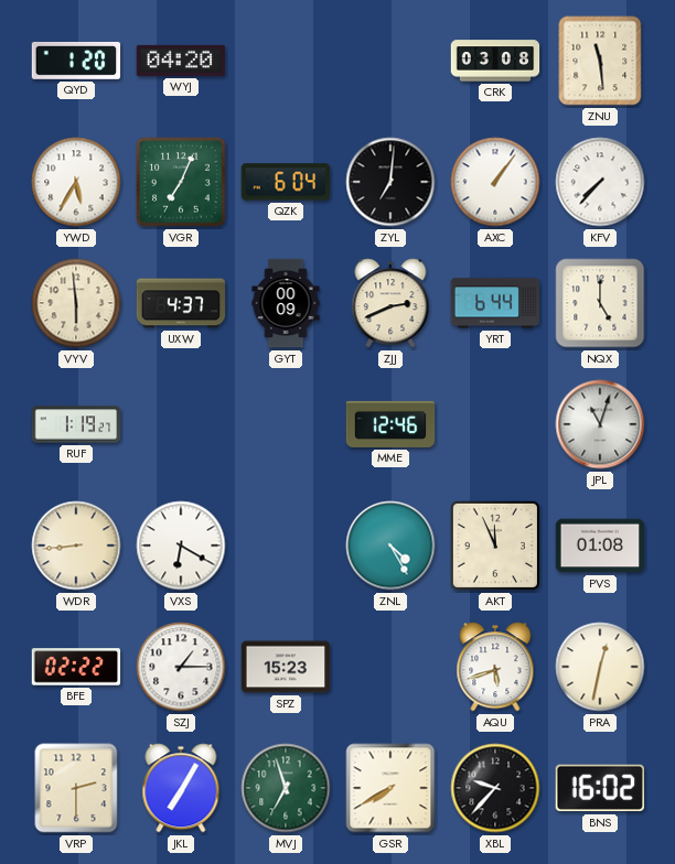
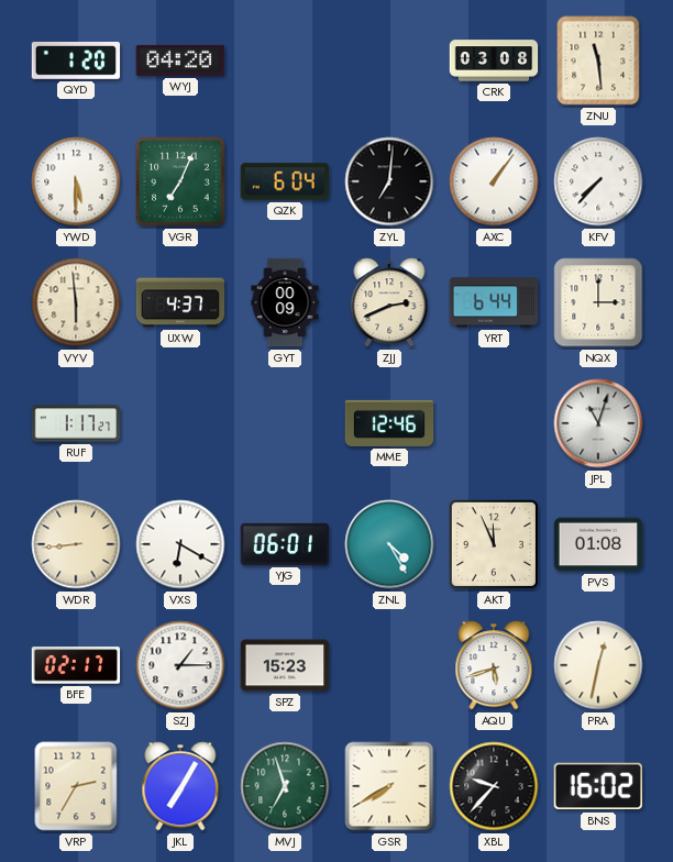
YWD: 5:35 -> 5:30 (76, 181)
NQX: 5:00 -> 3:00 (598, 302)
RUF: 1:19 -> 1:17 (76, 423)
YJG: none -> 06:01 (285, 544)
BFE: 02:22 -> 02:17 (76, 665)
VRP: 2:30 -> 2:35 (76, 786)
